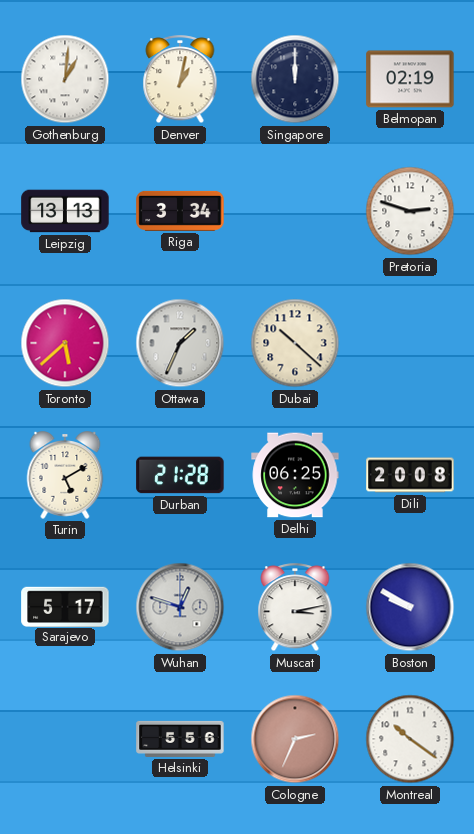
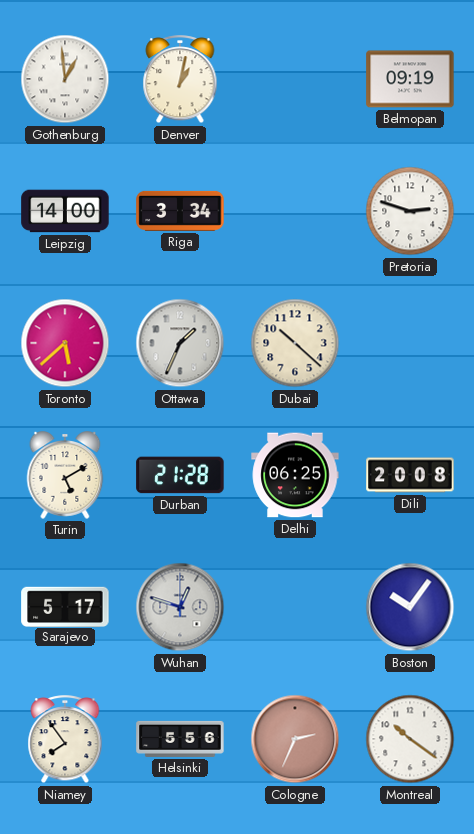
Gothenburg: 1:01 -> 12:59 (65, 79)
Singapore: 12:00 -> none (295, 79)
Belmopan: 02:19 -> 09:19 (410, 79)
Leipzig: 13:13 -> 14:00 (65, 211)
Muscat: 3:13 -> none (295, 608)
Boston: 9:50 -> 10:06 (410, 607)
Niamey: none -> 7:54 (65, 740)
